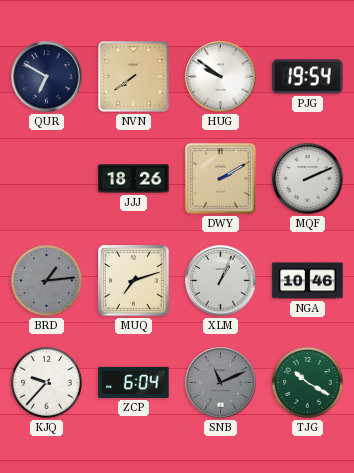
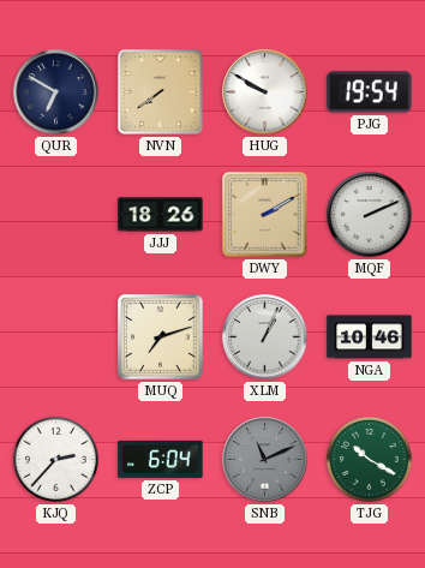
HUG: 9:51 -> 9:50 (265, 92)
BRD: 1:14 -> none (46, 280)
KJQ: 9:37 -> 2:37 (55, 459)
